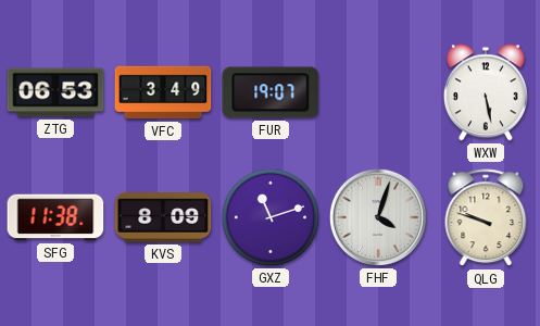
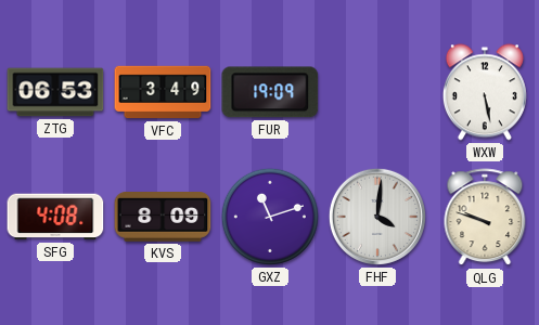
FUR: 19:07 -> 19:09 (270, 92)
SFG: 11:38 -> 4:08 (55, 217)
FHF: 4:03 -> 4:01 (377, 217)
